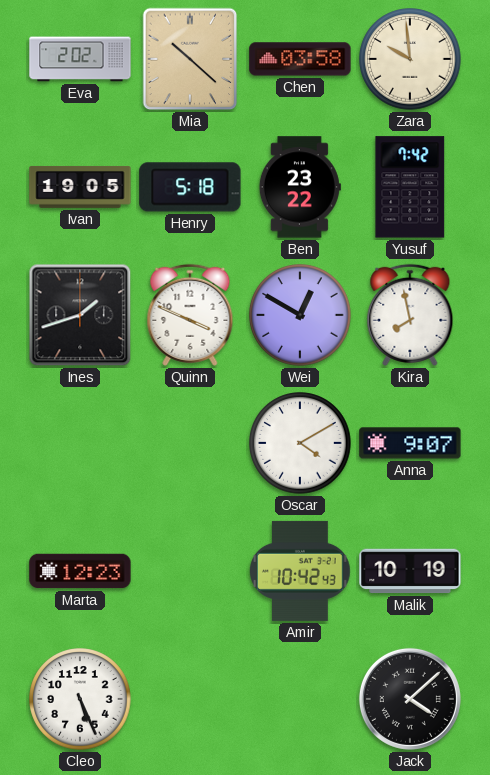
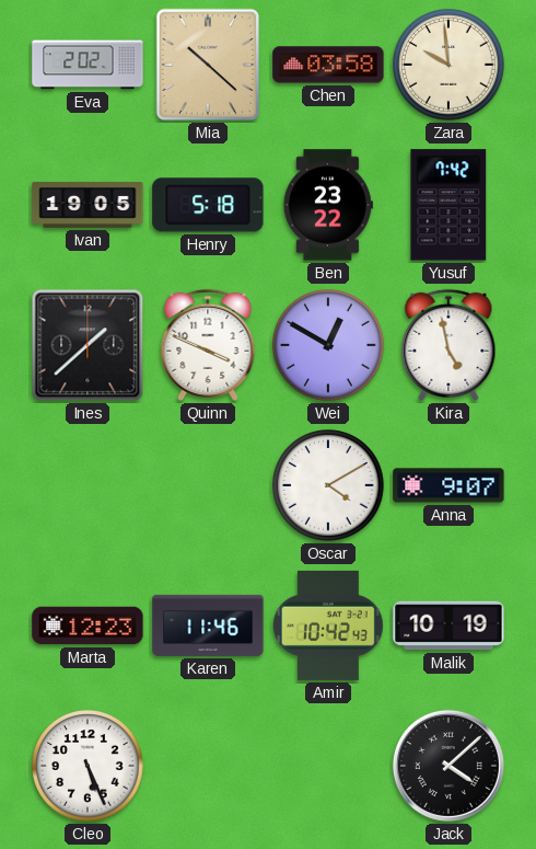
Ines: 1:42 -> 1:38 (88, 345)
Kira: 7:58 -> 4:58 (448, 345)
Karen: none -> 11:46 (208, 626)
